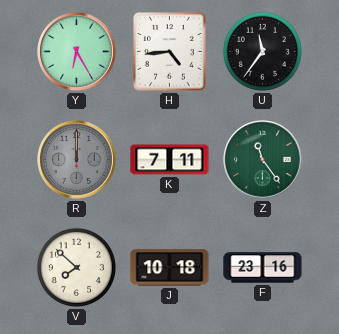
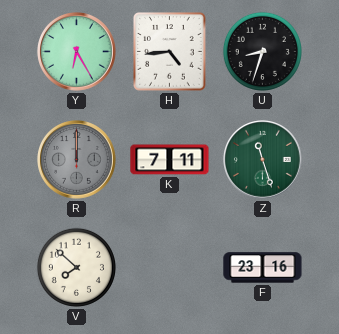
U: 11:36 -> 8:33 (262, 51)
Z: 11:24 -> 11:27 (263, 160)
J: 10:18 -> none (170, 268)
